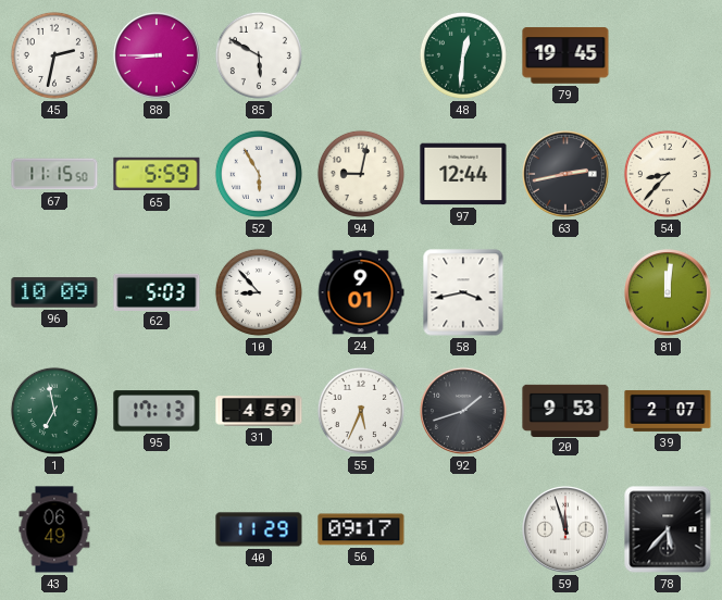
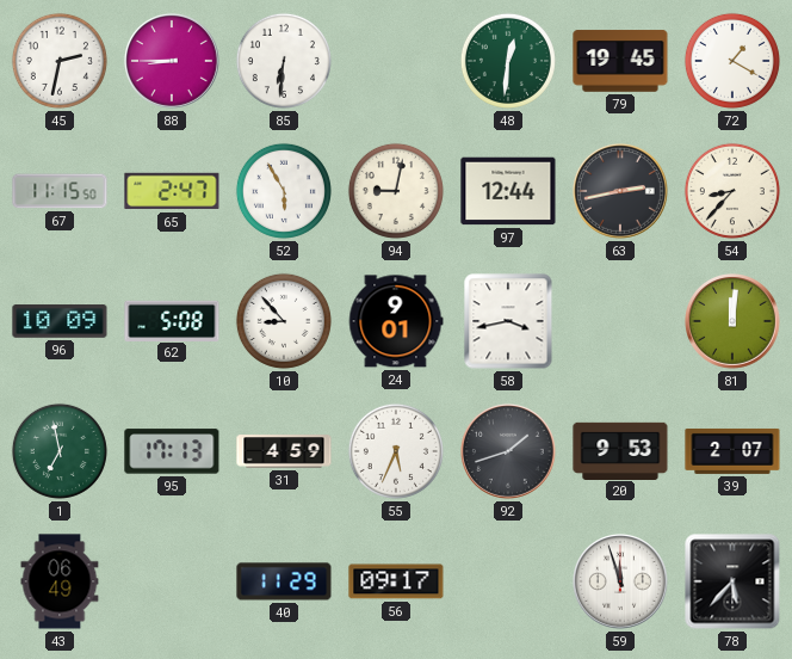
85: 5:50 -> 6:31 (284, 61)
72: none -> 1:20 (732, 61)
65: 5:59 -> 2:47 (172, 191)
62: 5:03 -> 5:08 (172, 320)
